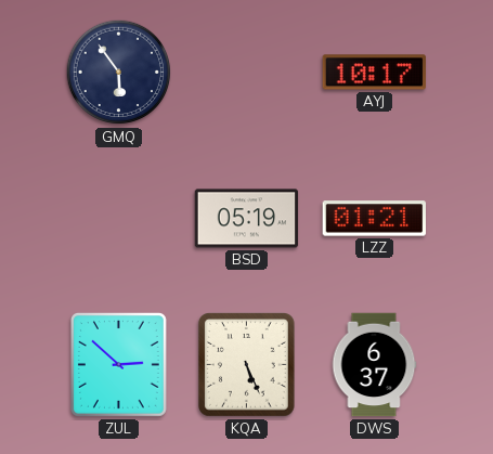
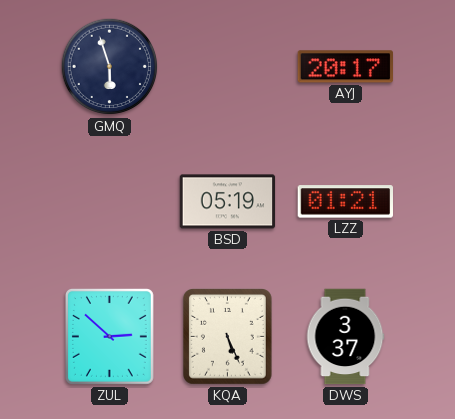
GMQ: 5:54 -> 5:57 (110, 67)
AYJ: 10:17 -> 20:17 (345, 67)
DWS: 6:37 -> 3:37 (345, 337)
